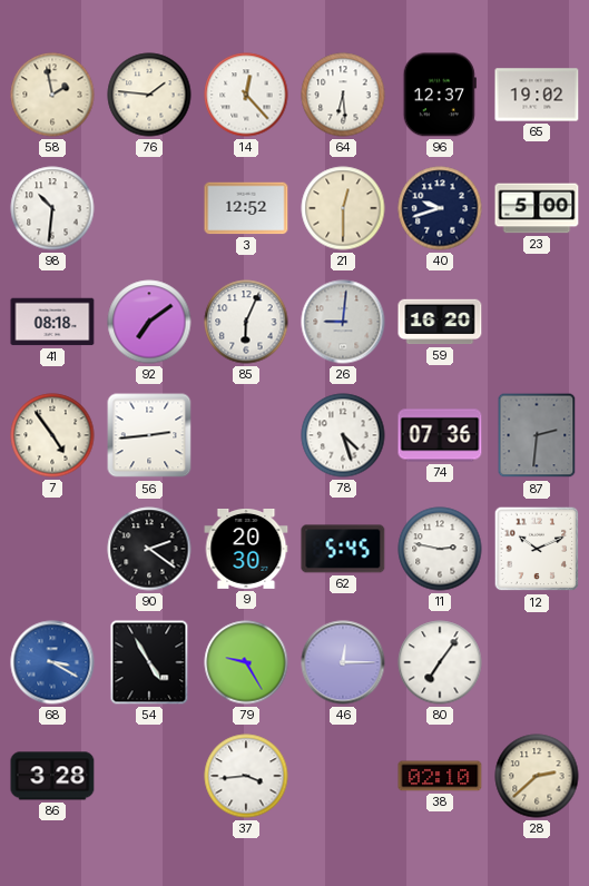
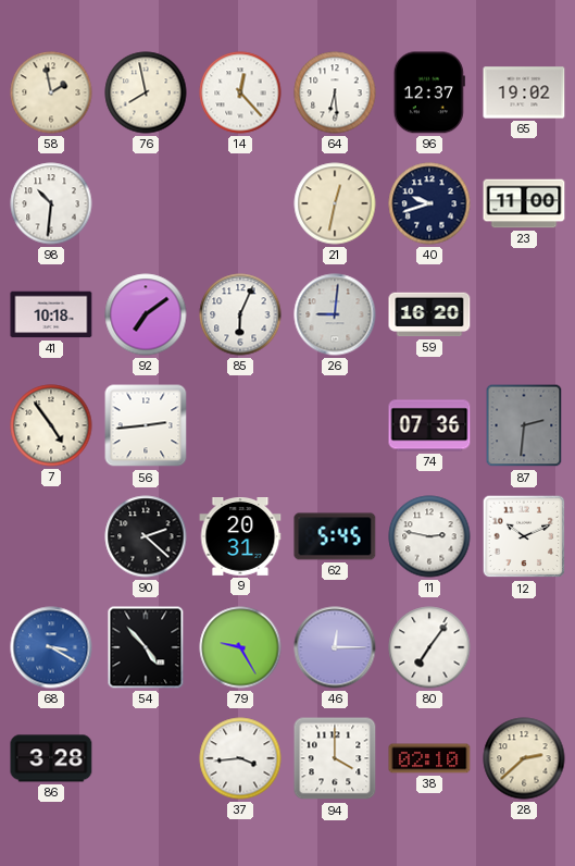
76: 1:46 -> 7:58 (146, 92)
3: 12:52 -> none (246, 208)
21: 12:30 -> 12:32 (335, 203)
23: 5:00 -> 11:00 (524, 203)
41: 08:18 -> 10:18 (51, 314)
78: 4:27 -> none (343, 435)
90: 2:21 -> 2:22 (146, 536)
9: 20:30 -> 20:31 (240, 537)
54: 4:55 -> 4:53 (146, 647)
94: none -> 4:00 (335, 758)
